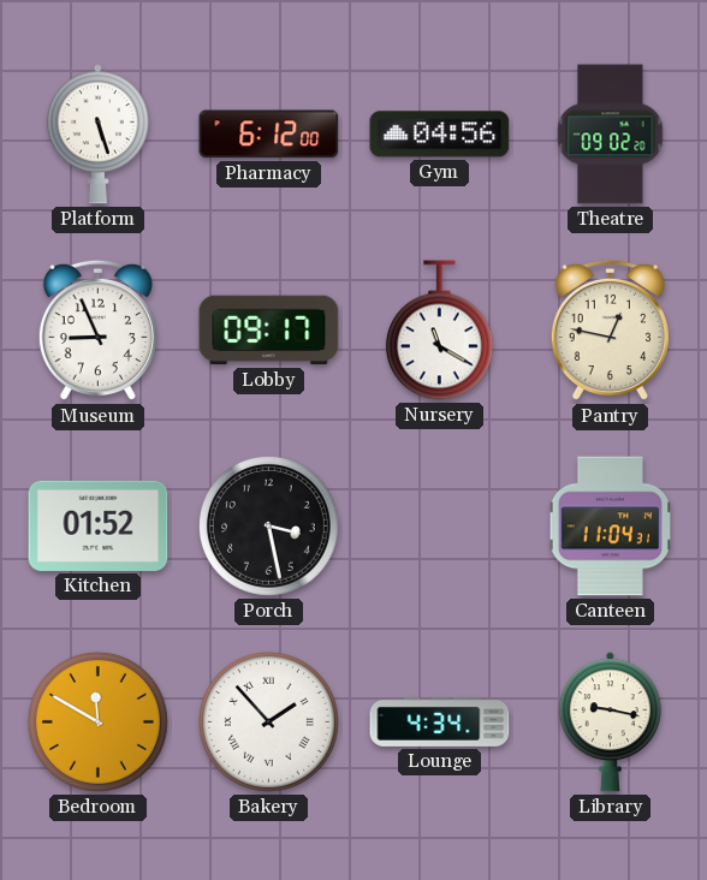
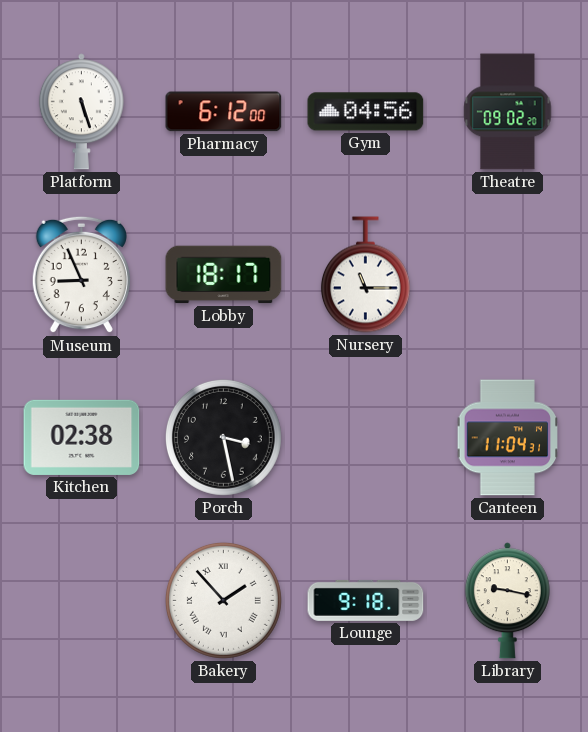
Lobby: 09:17 -> 18:17 (224, 275)
Nursery: 11:20 -> 11:15 (365, 275)
Pantry: 12:47 -> none (610, 331)
Kitchen: 01:52 -> 02:38 (82, 437)
Bedroom: 11:50 -> none (97, 721)
Lounge: 4:34 -> 9:18 (366, 600)
